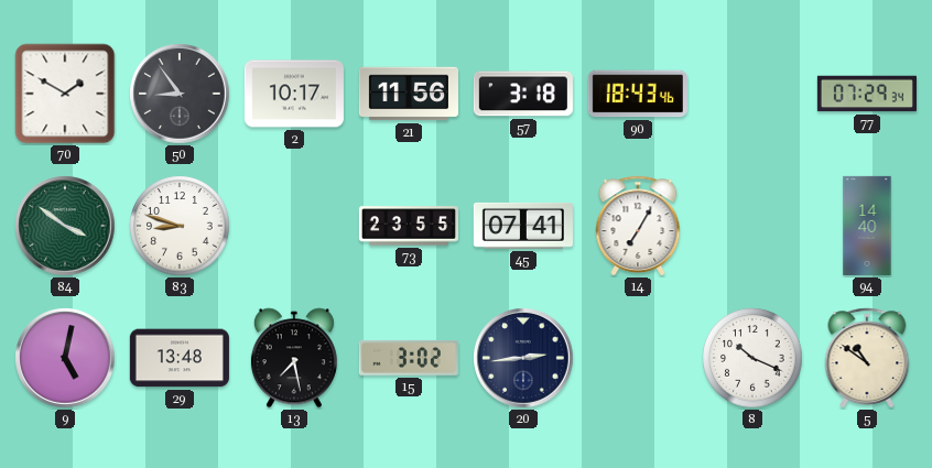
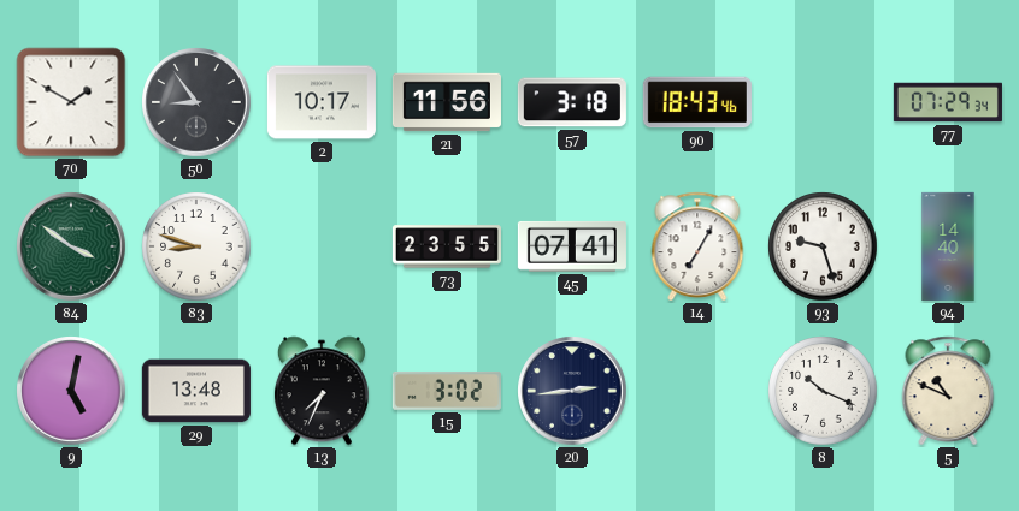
93: none -> 9:27 (823, 246)
13: 7:28 -> 7:34 (322, 391)
5: 10:51 -> 10:49 (948, 391)
